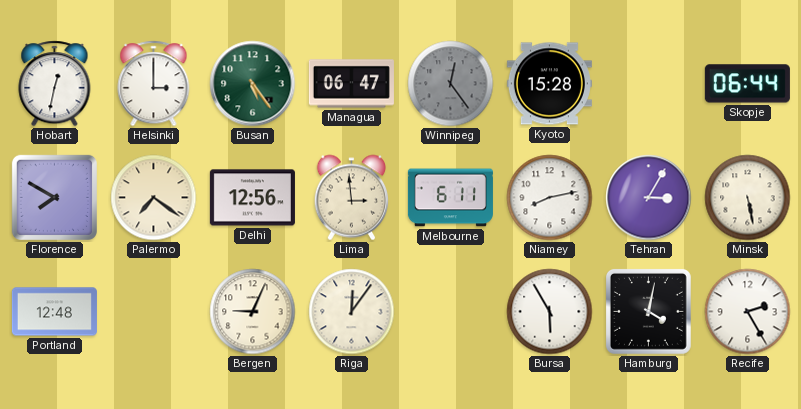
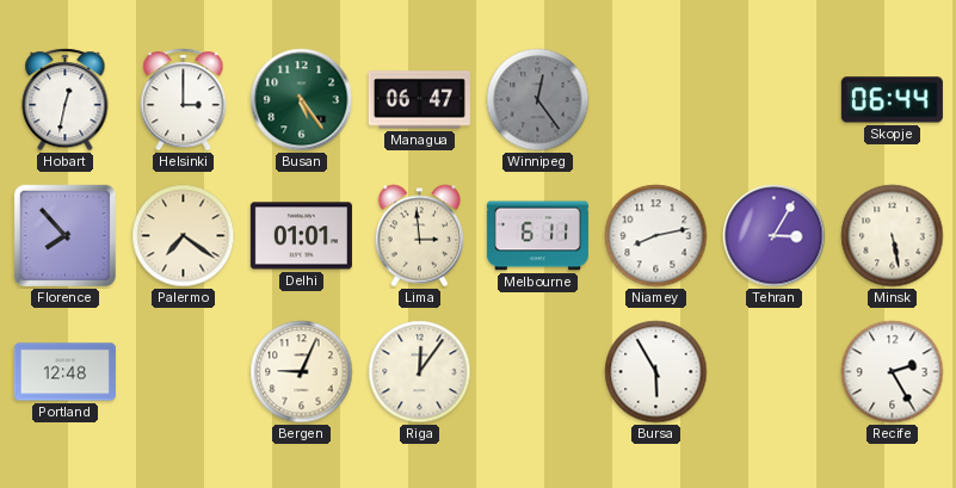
Kyoto: 15:28 -> none (549, 84)
Florence: 7:50 -> 7:53 (64, 235)
Delhi: 12:56 -> 01:01 (301, 236)
Hamburg: 4:02 -> none (648, 311)
